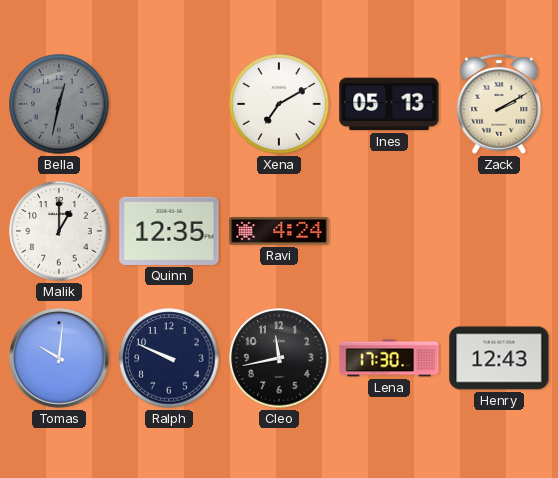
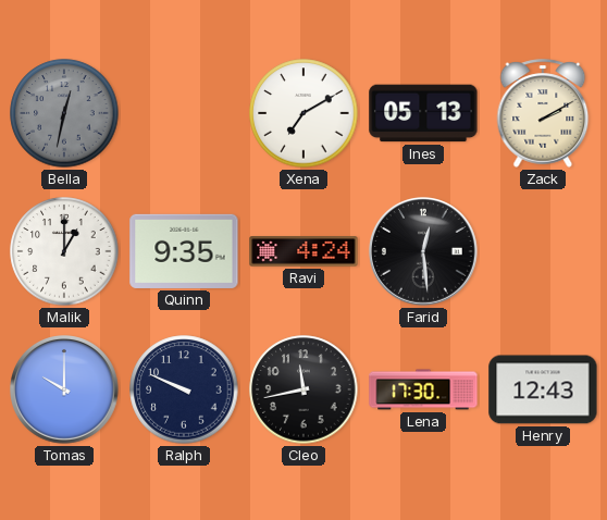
Quinn: 12:35 -> 9:35 (184, 251)
Farid: none -> 12:29 (424, 252)
Tomas: 10:01 -> 10:00 (65, 391)
